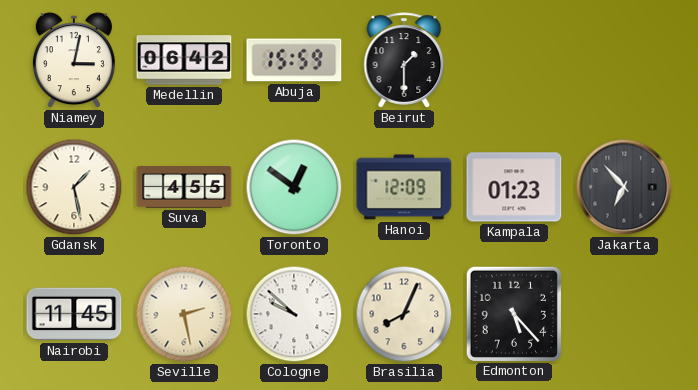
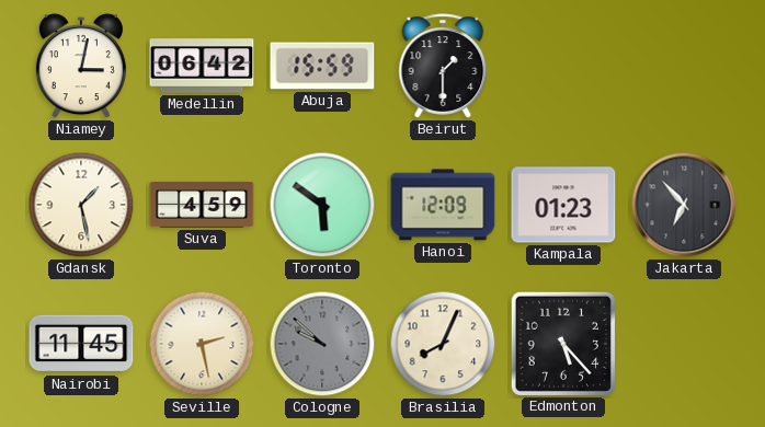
Suva: 4:55 -> 4:59 (202, 206)
Toronto: 12:51 -> 5:51 (322, 205)
Cologne dial: white -> grey (322, 344)
